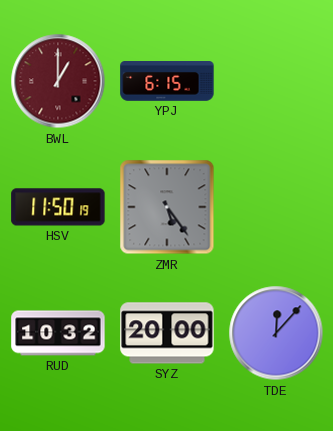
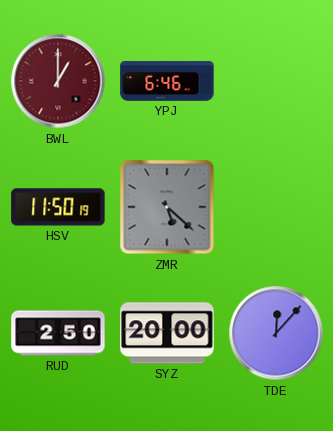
YPJ: 6:15 -> 6:46 (167, 82)
ZMR: 5:24 -> 5:22 (167, 207)
RUD: 10:32 -> 2:50 (58, 333)
